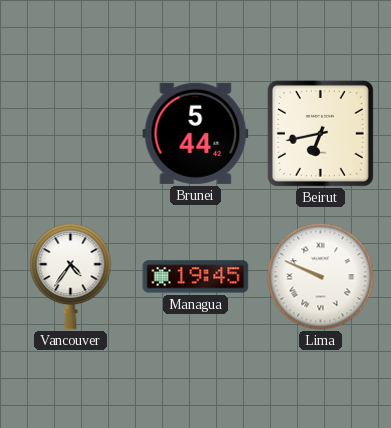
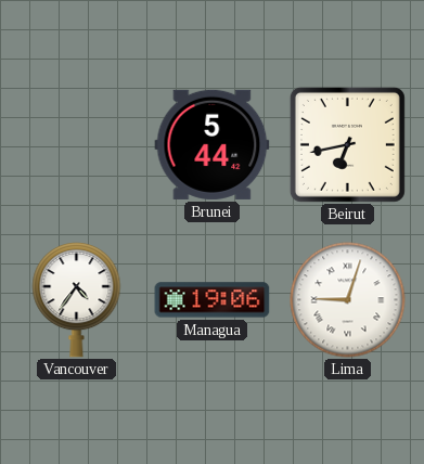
Managua: 19:45 -> 19:06 (213, 300)
Lima: 9:49 -> 9:03 (348, 300)
